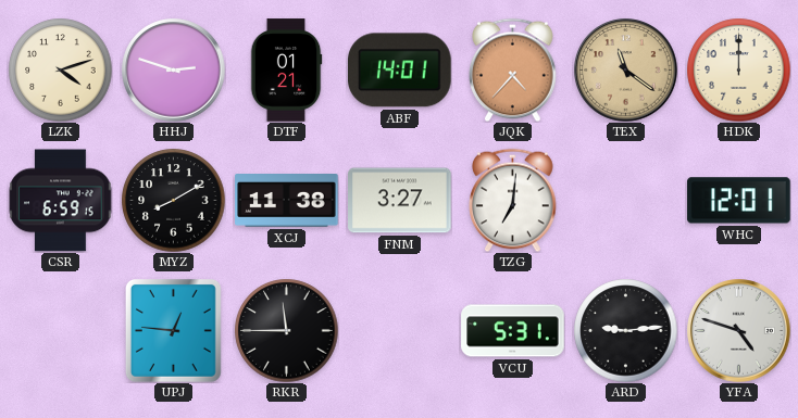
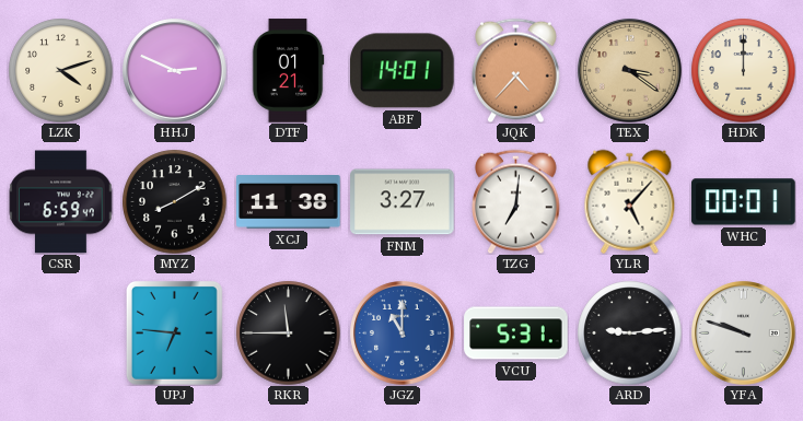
HHJ: 2:48 -> 2:49 (175, 71)
TEX: 11:21 -> 3:21 (630, 71)
CSR: 6:59:15 -> 6:59:47 (60, 202)
YLR: none -> 5:07 (630, 201)
WHC: 12:01 -> 00:01 (744, 202)
UPJ: 12:46 -> 6:46 (174, 332)
JGZ: none -> 11:00 (403, 334)
YFA: 4:48 -> 9:48 (744, 334)
